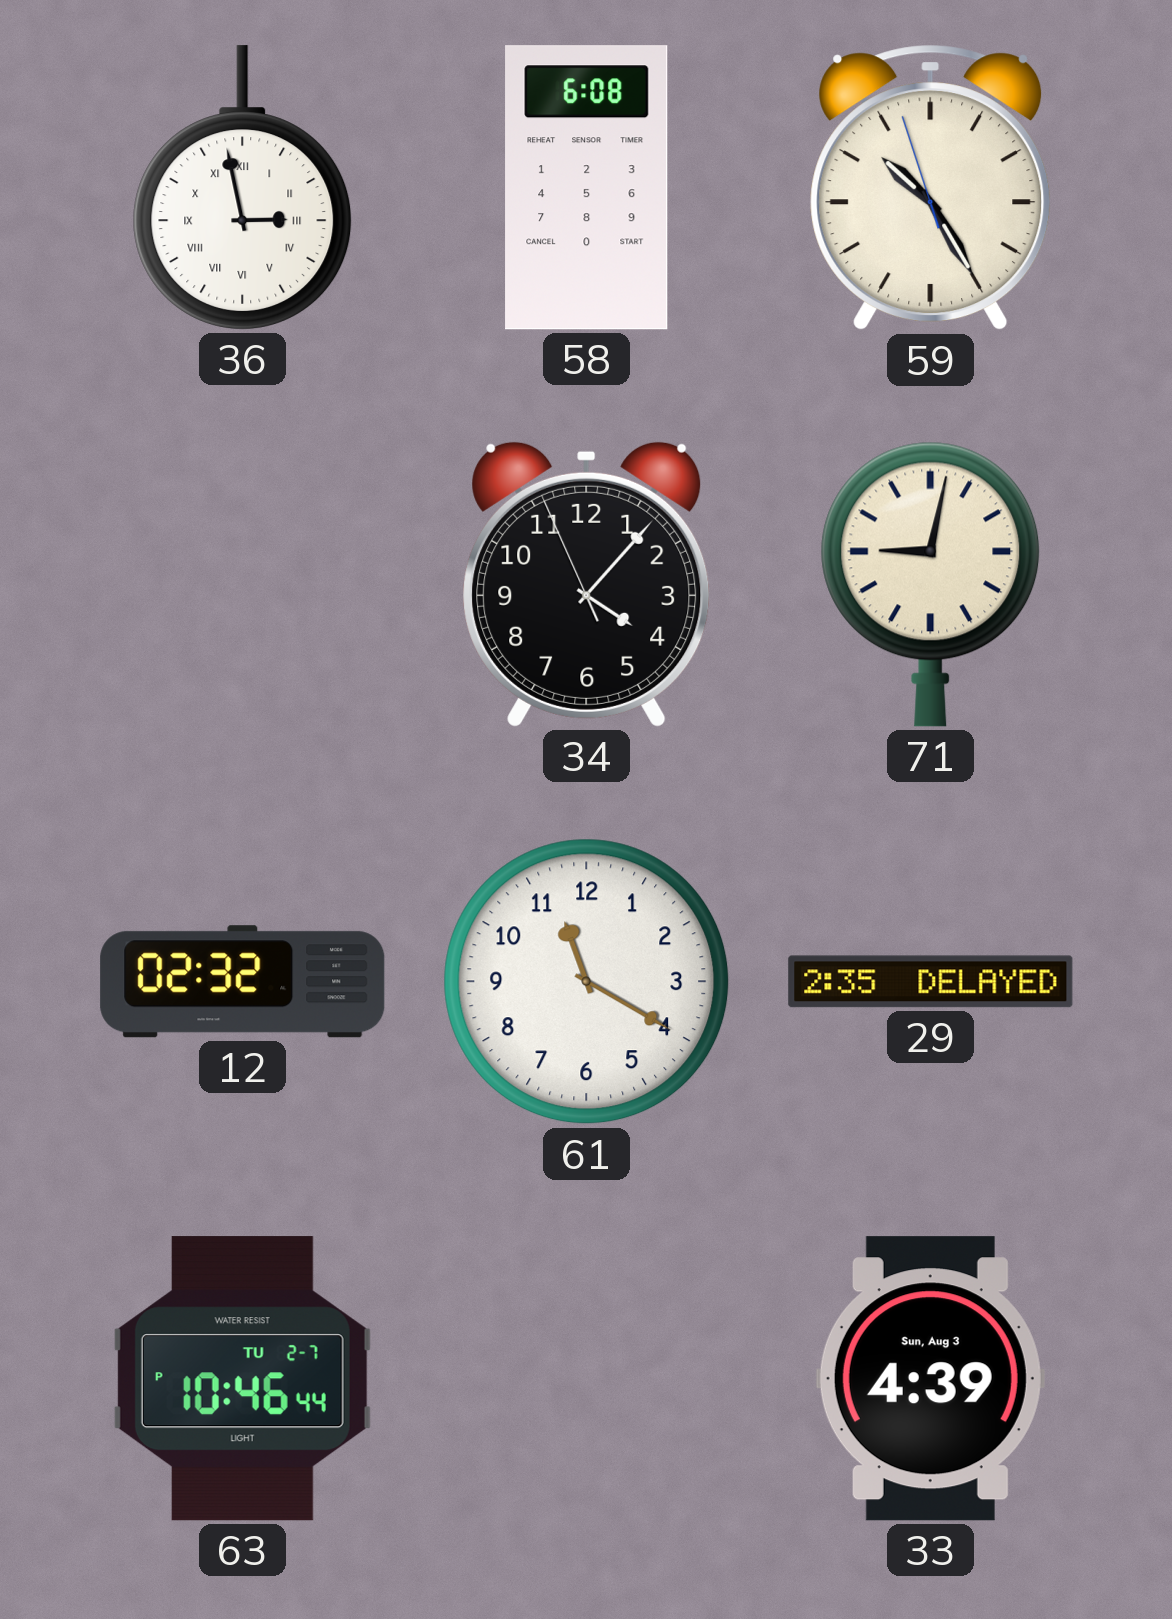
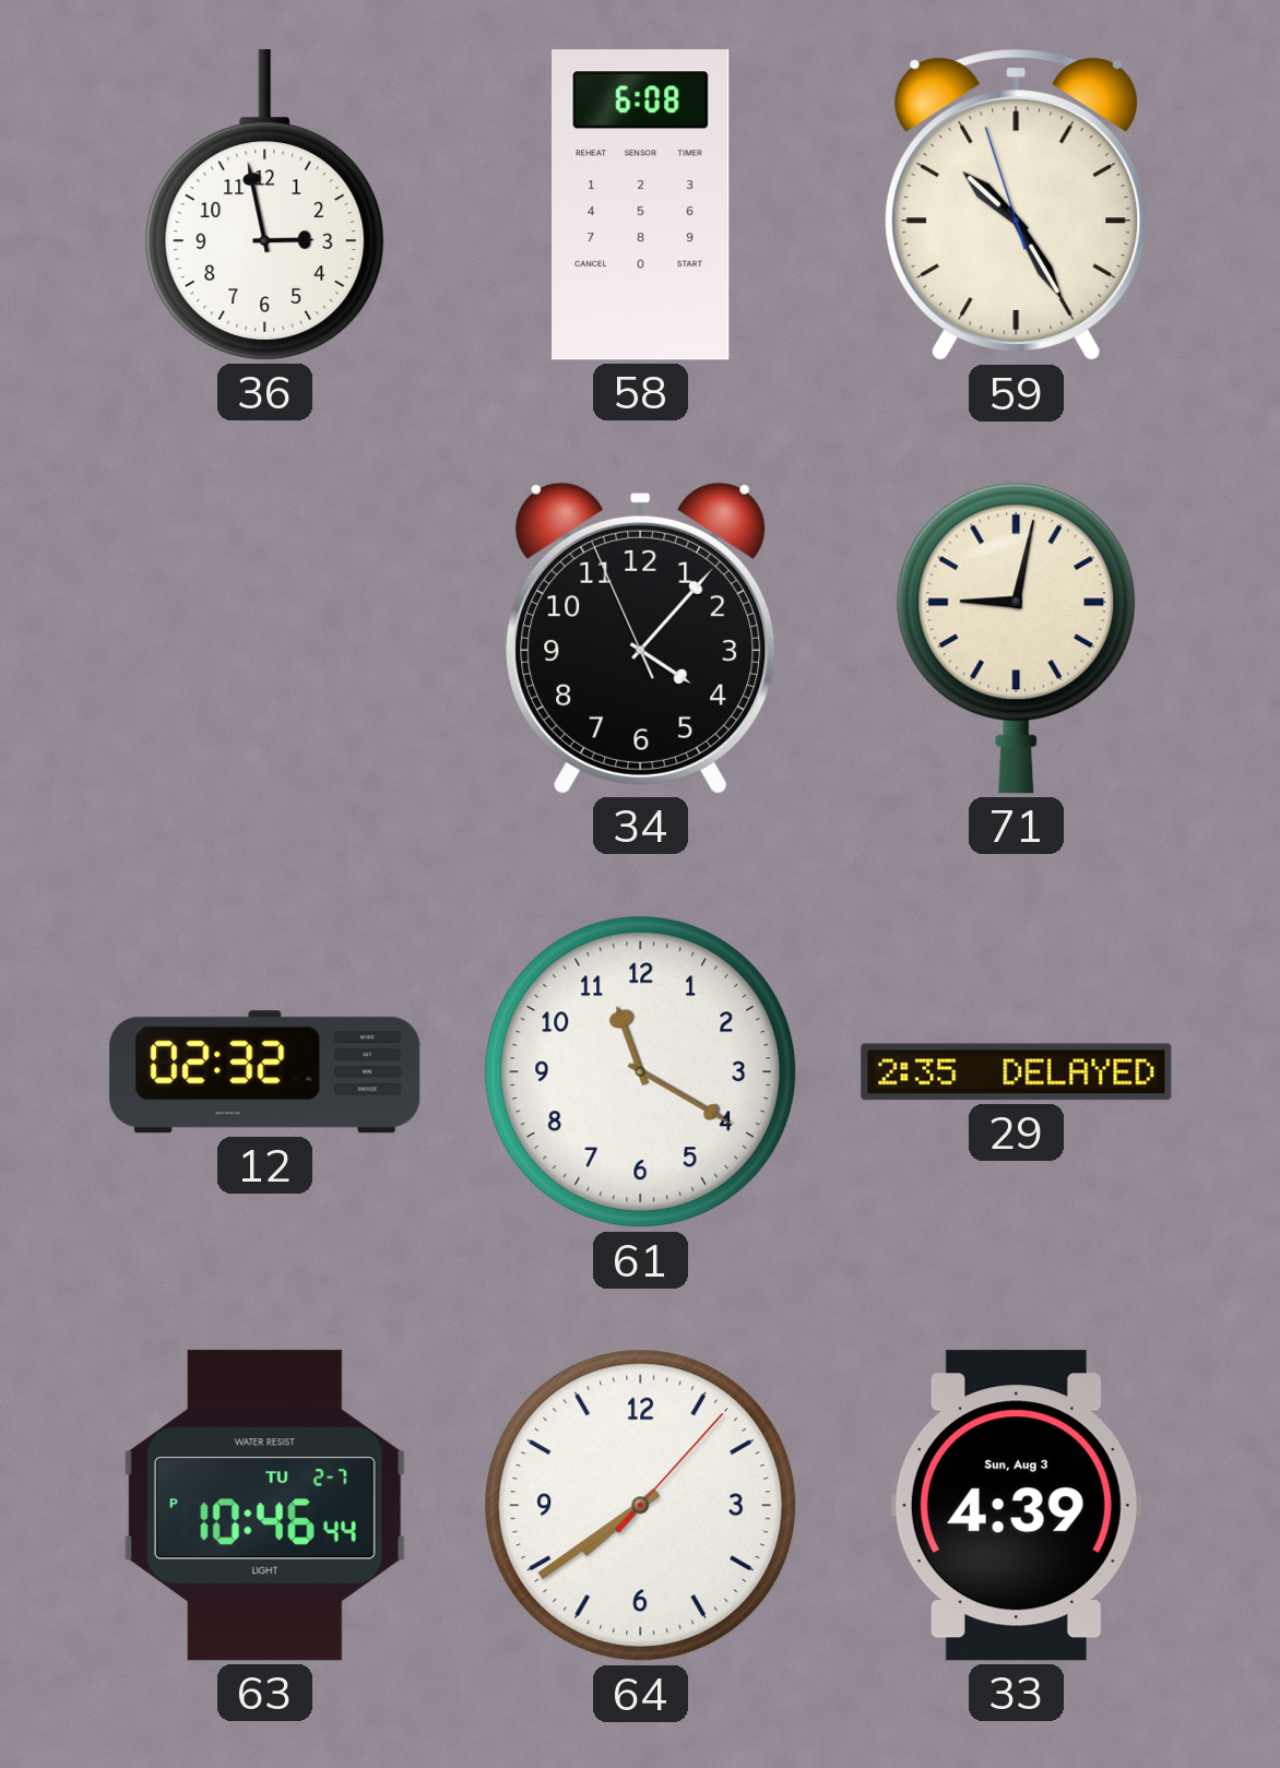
36 numerals: Roman -> Arabic (265, 205)
64: none -> 7:39 (641, 1506)
